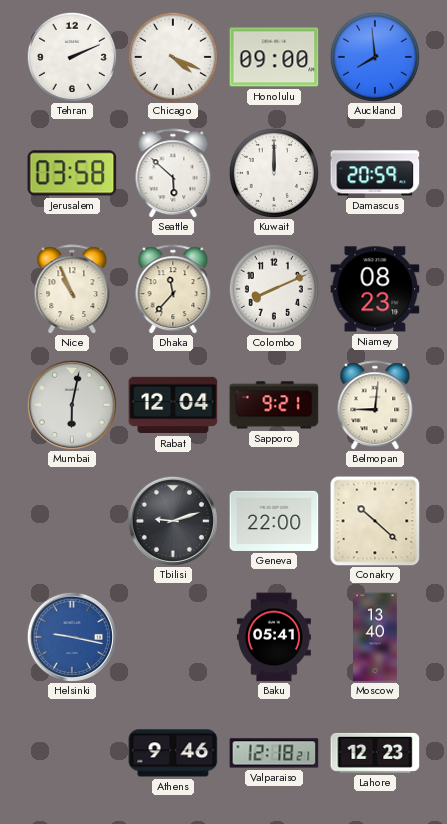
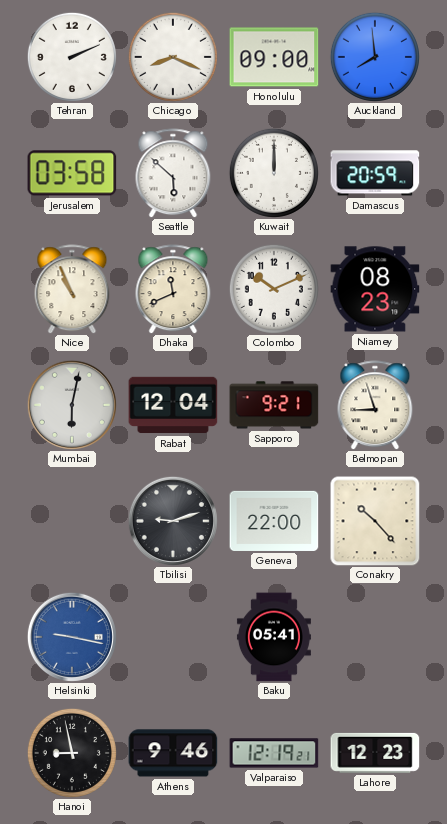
Chicago: 4:19 -> 8:19 (173, 57)
Dhaka: 11:37 -> 11:41 (173, 289)
Colombo: 8:11 -> 10:11 (274, 289)
Belmopan: 9:01 -> 8:57 (375, 405)
Conakry: 10:22 -> 10:23 (375, 521)
Moscow: 13:40 -> none (376, 637)
Hanoi: none -> 8:58 (72, 753)
Valparaiso: 12:18 -> 12:19 (274, 753)
